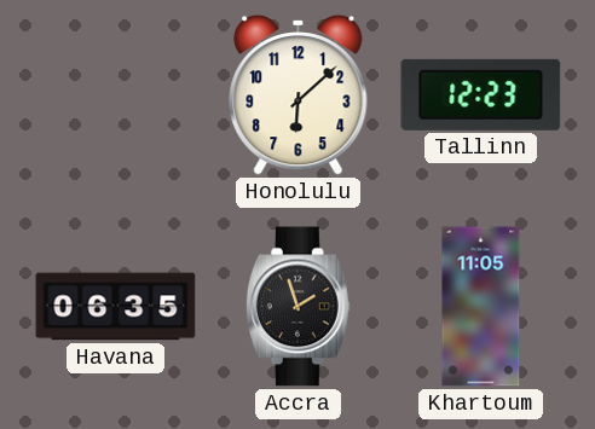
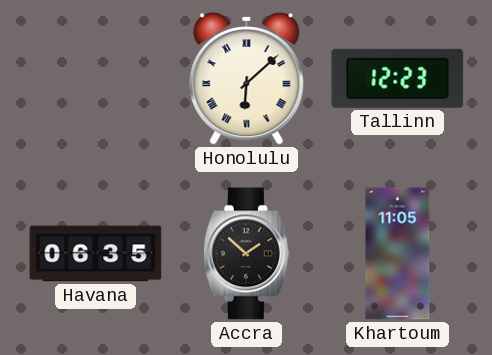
Honolulu numerals: Arabic -> Roman (247, 78)
Accra: 1:57 -> 1:52 (246, 254)
